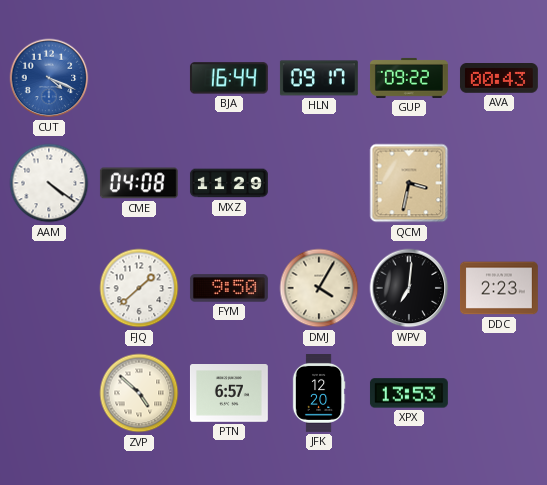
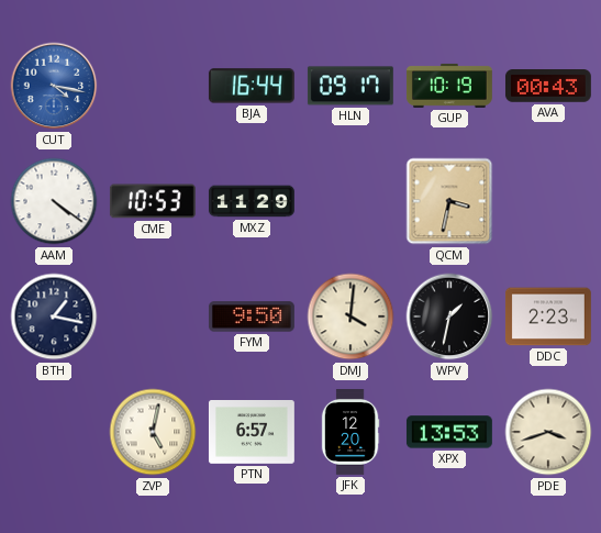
CUT: 4:19 -> 4:17 (54, 86)
GUP: 09:22 -> 10:19 (449, 86)
CME: 04:08 -> 10:53 (153, 201)
BTH: none -> 1:17 (54, 317)
FJQ: 1:38 -> none (139, 288)
DMJ: 4:05 -> 4:01 (350, 317)
WPV: 7:01 -> 1:32 (449, 317)
ZVP: 4:52 -> 5:02 (153, 432)
PDE: none -> 3:42 (548, 432)
